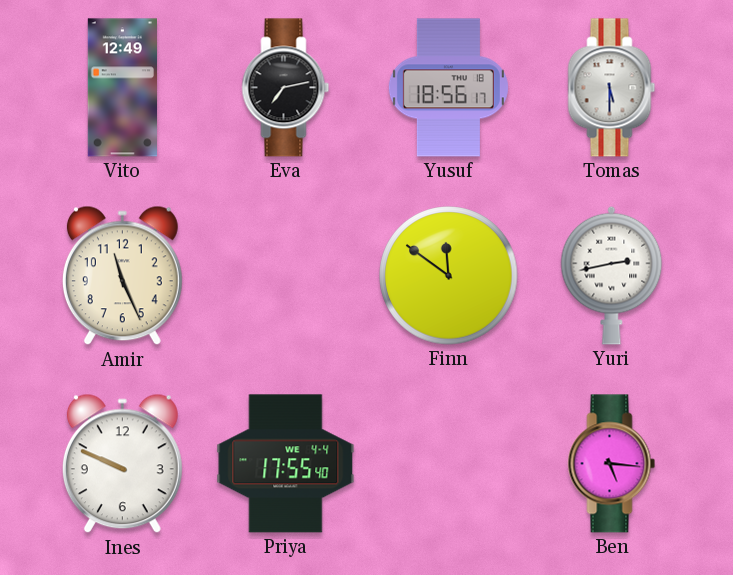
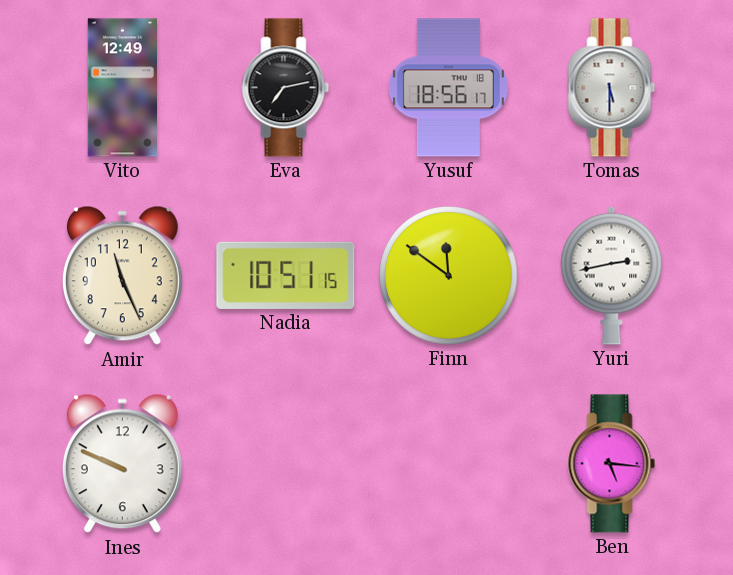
Nadia: none -> 10:51 (286, 275)
Priya: 17:55 -> none (286, 464)
